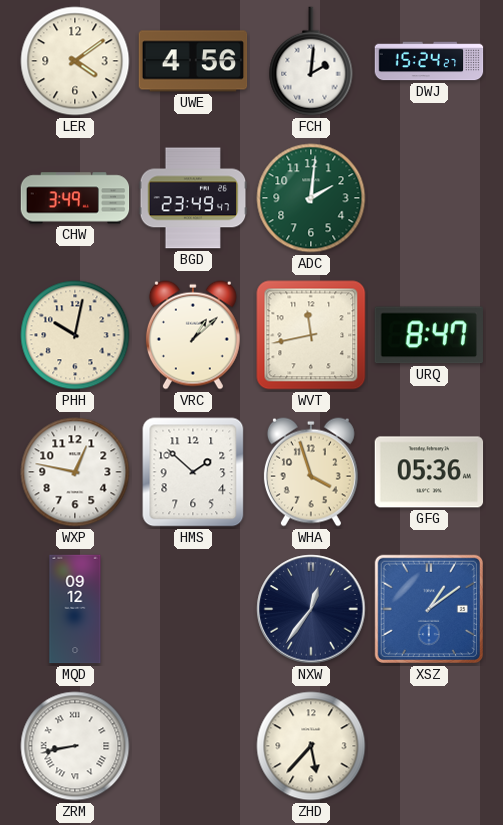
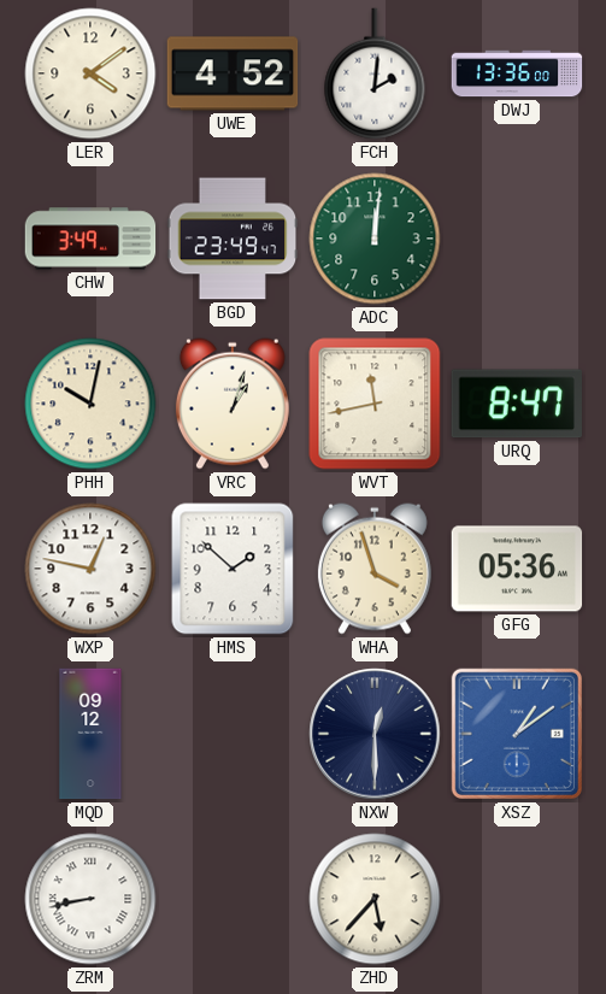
UWE: 4:56 -> 4:52 (233, 73)
DWJ: 15:24 -> 13:36 (517, 73)
ADC: 2:01 -> 12:01 (375, 239)
VRC: 1:08 -> 1:03 (233, 404)
NXW: 12:36 -> 12:30 (375, 734)
